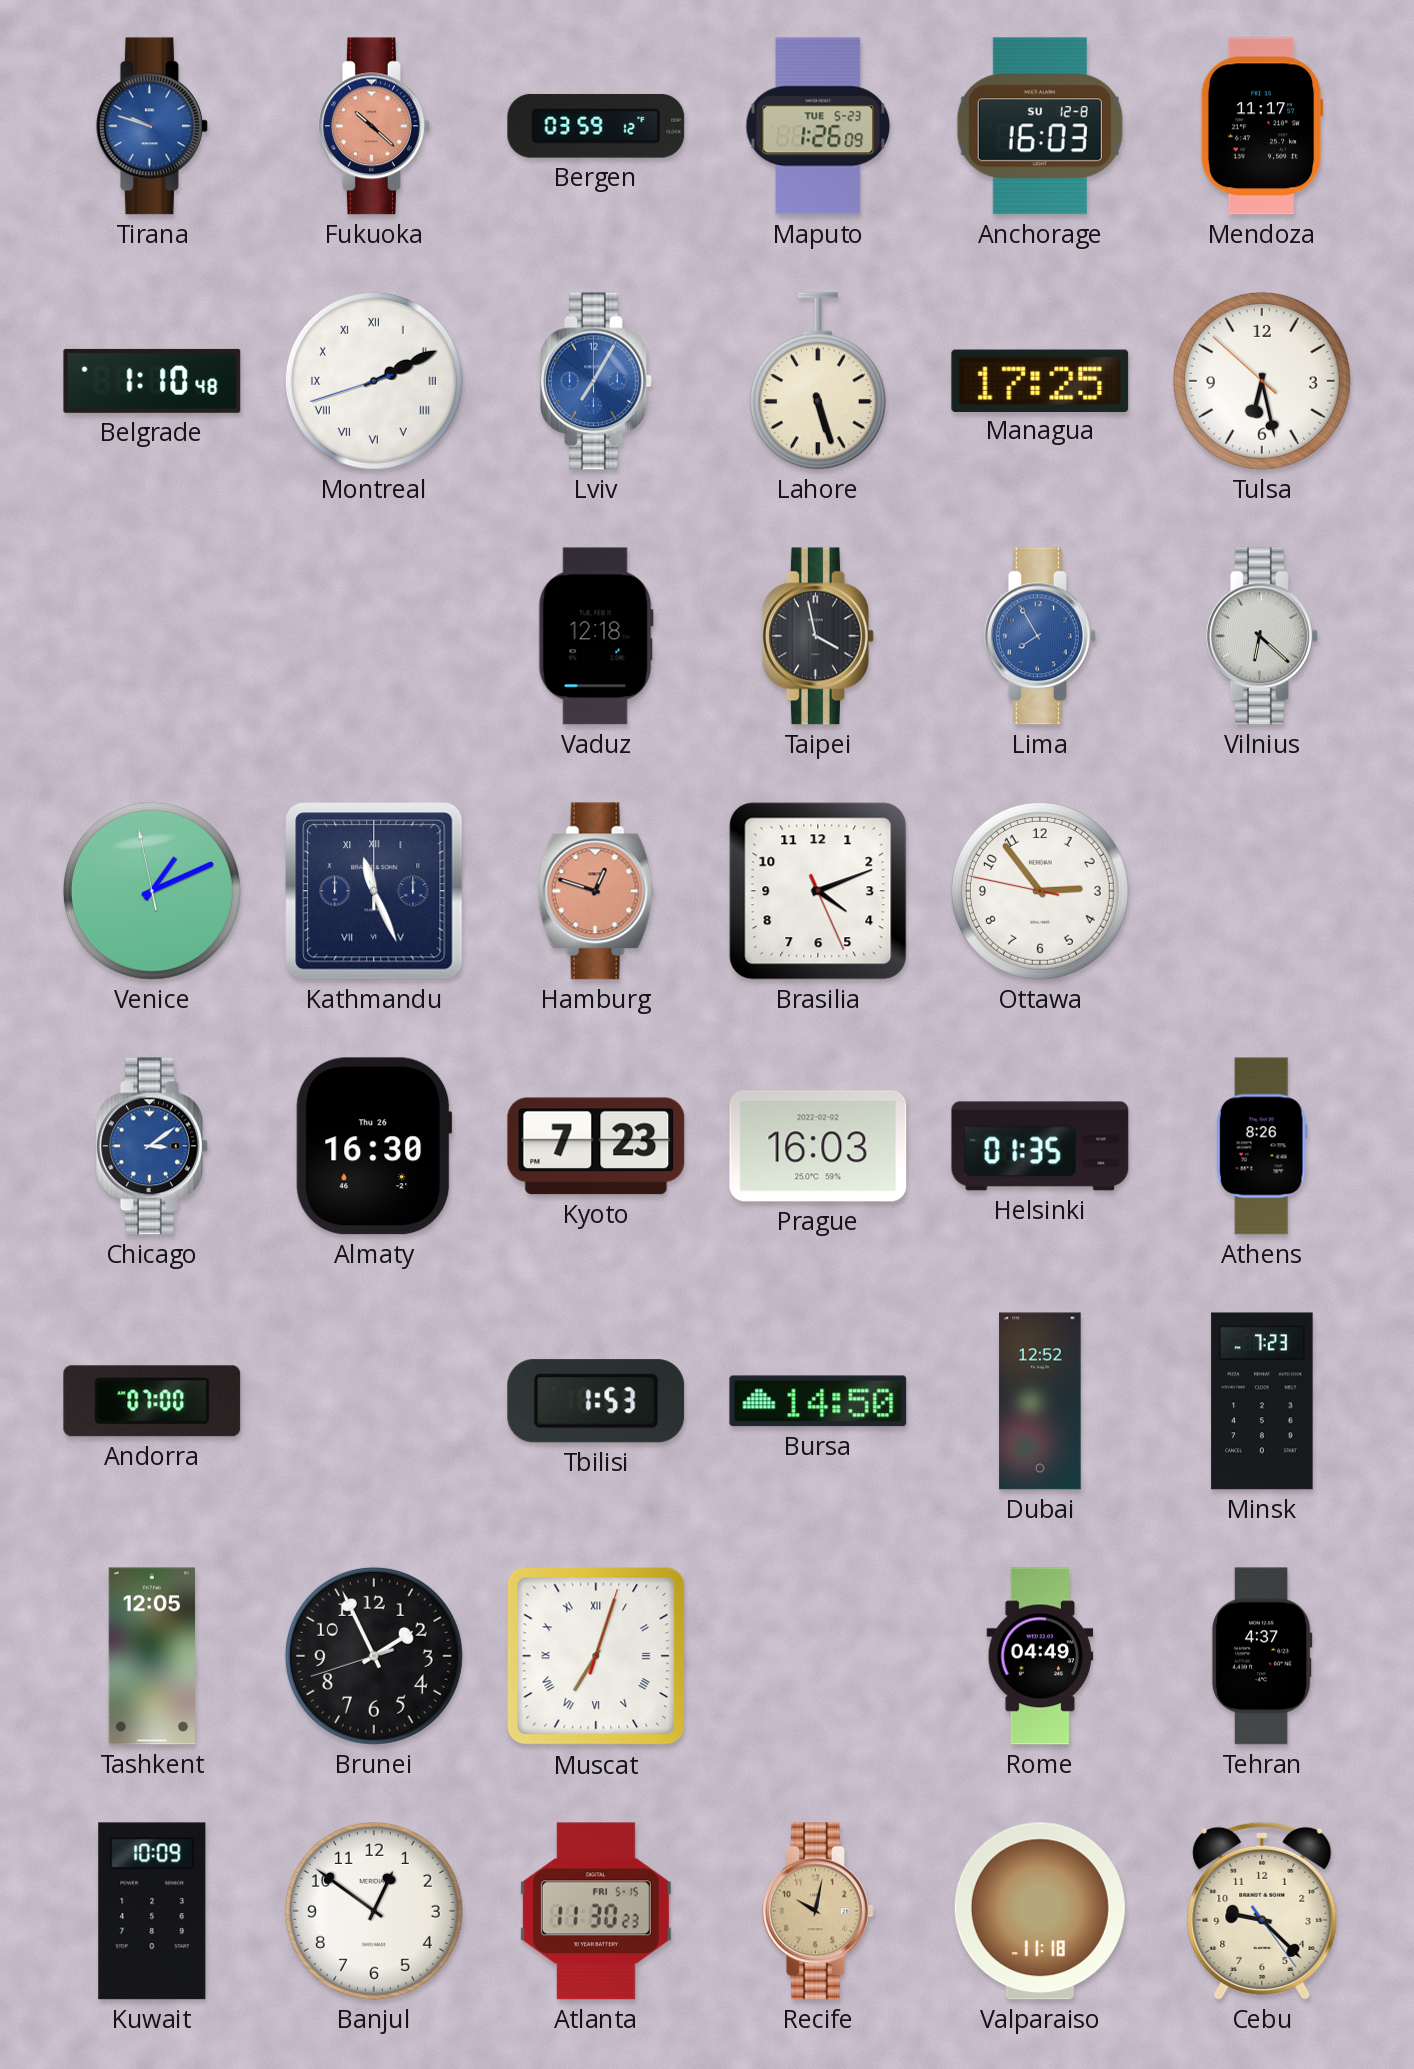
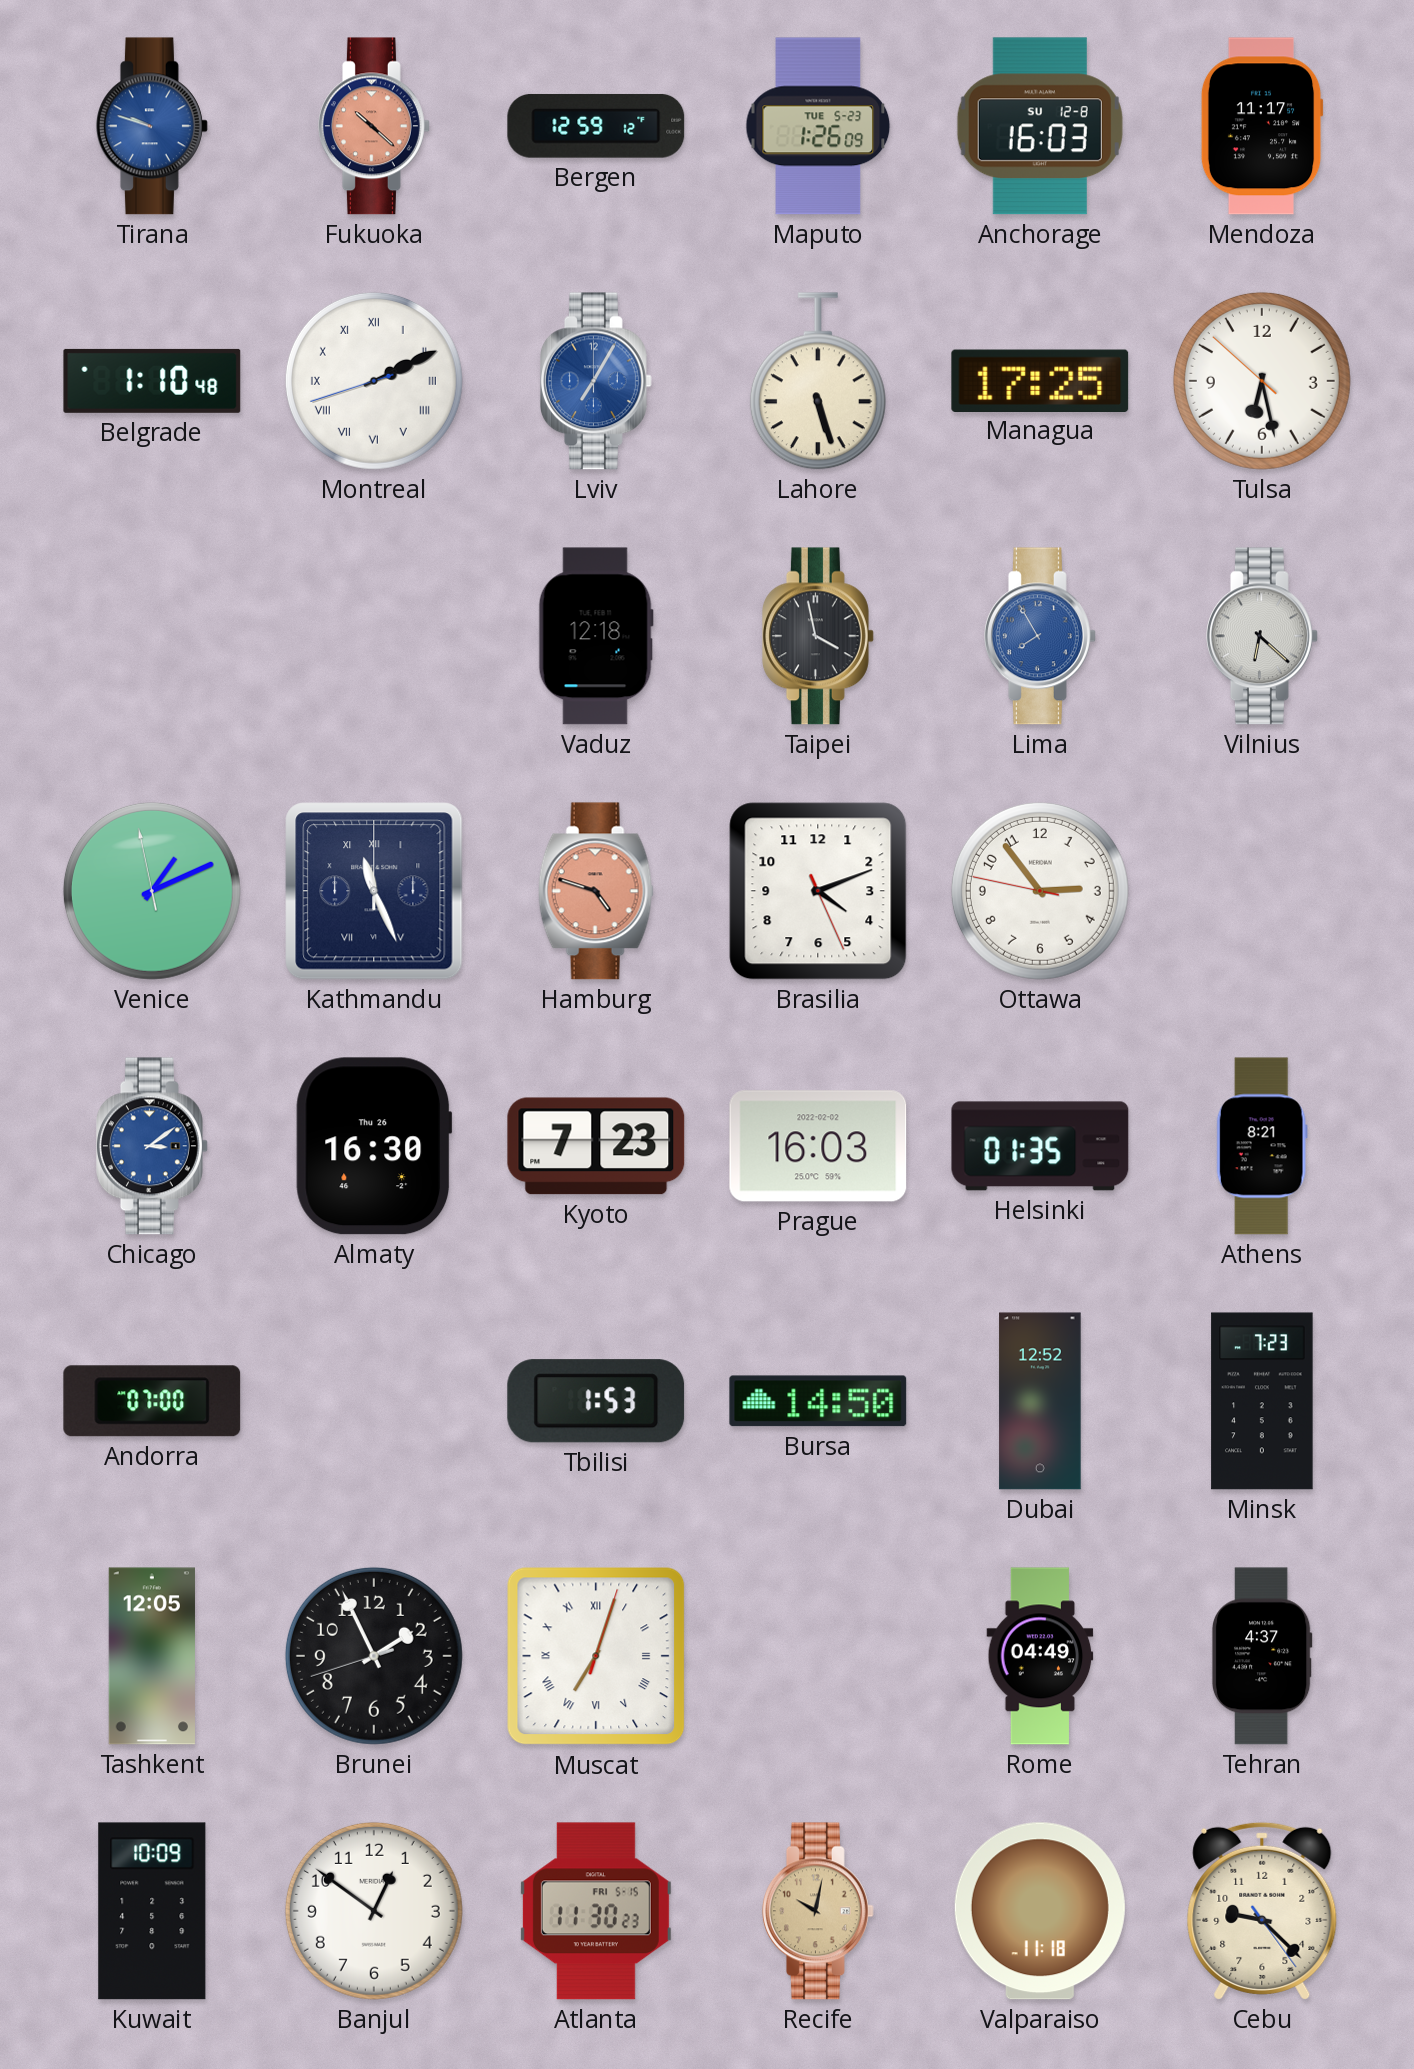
Bergen: 03:59 -> 12:59 (596, 126)
Hamburg: 12:48 -> 4:48 (596, 891)
Athens: 8:26 -> 8:21 (1262, 1146)
